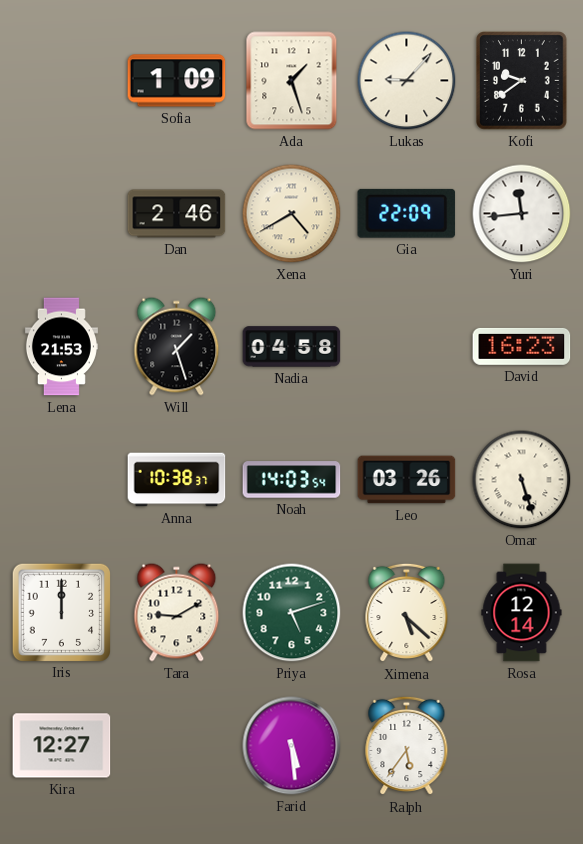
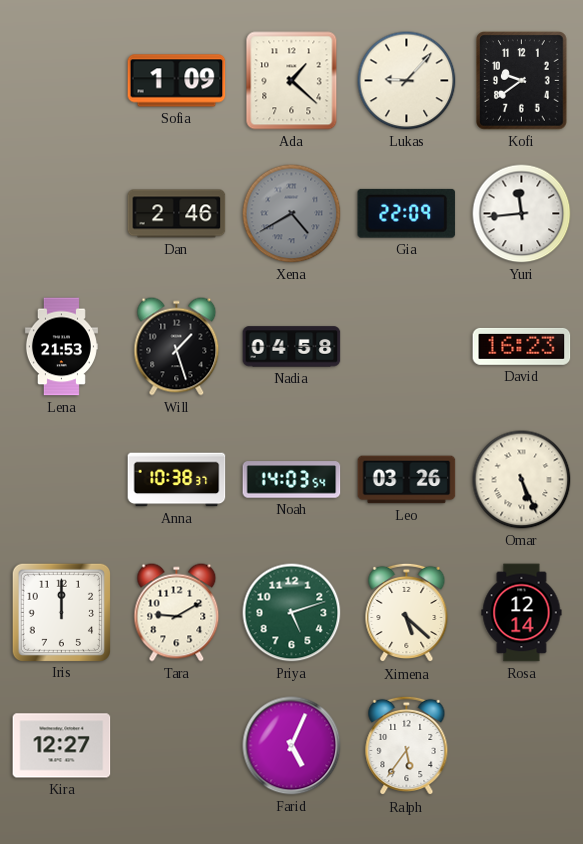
Ada: 1:27 -> 1:22 (292, 81)
Xena dial: cream -> grey (292, 214)
Omar: 5:27 -> 5:26 (522, 480)
Farid: 5:29 -> 5:04 (292, 746)
